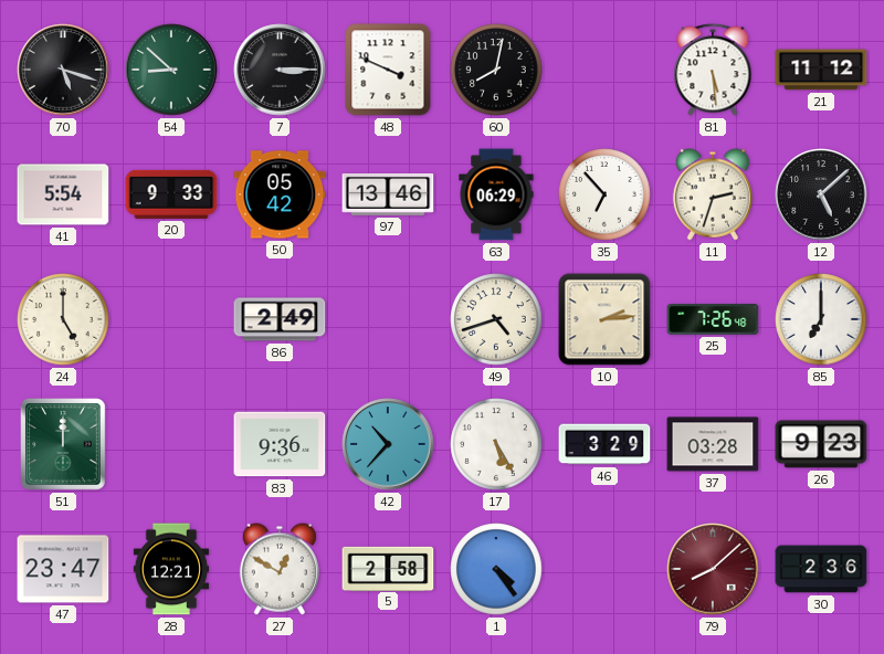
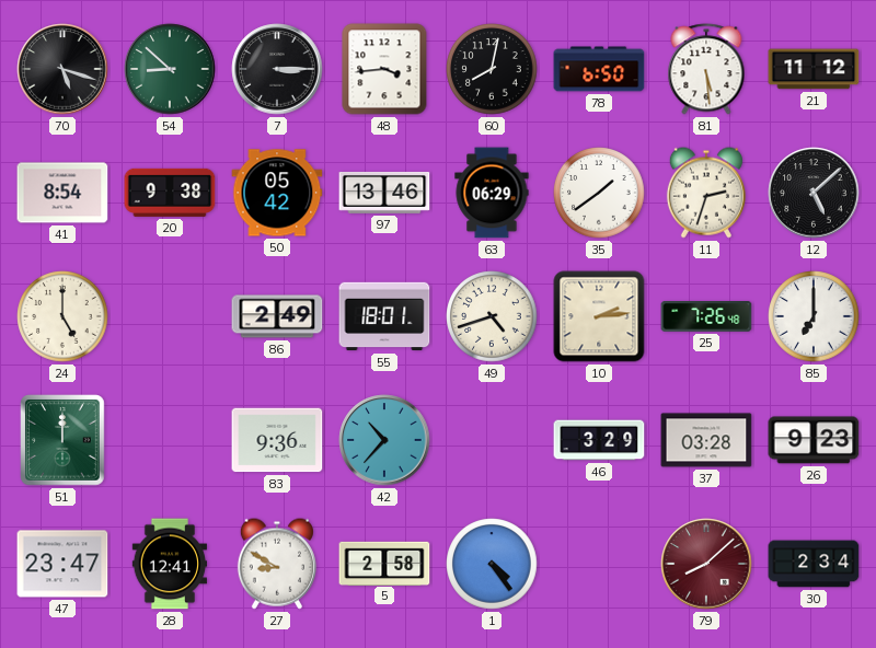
48: 3:49 -> 3:44 (384, 69)
78: none -> 6:50 (599, 69)
41: 5:54 -> 8:54 (62, 193)
20: 9:33 -> 9:38 (170, 193)
35: 6:53 -> 1:39 (599, 193)
55: none -> 18:01 (384, 316)
17: 5:25 -> none (496, 444)
28: 12:21 -> 12:41 (169, 564)
27: 12:50 -> 8:50 (277, 564)
30: 2:36 -> 2:34 (814, 564)
